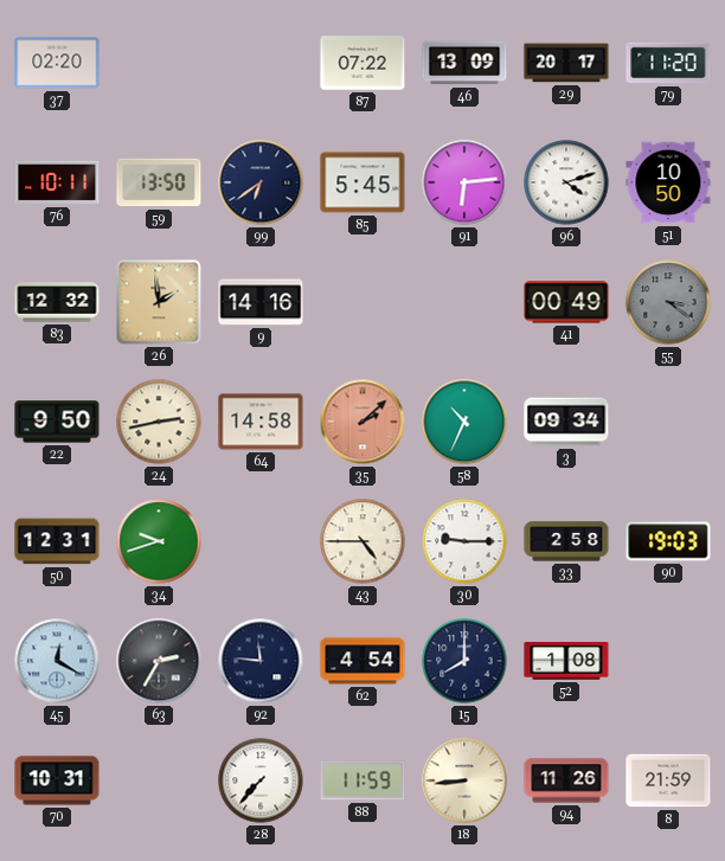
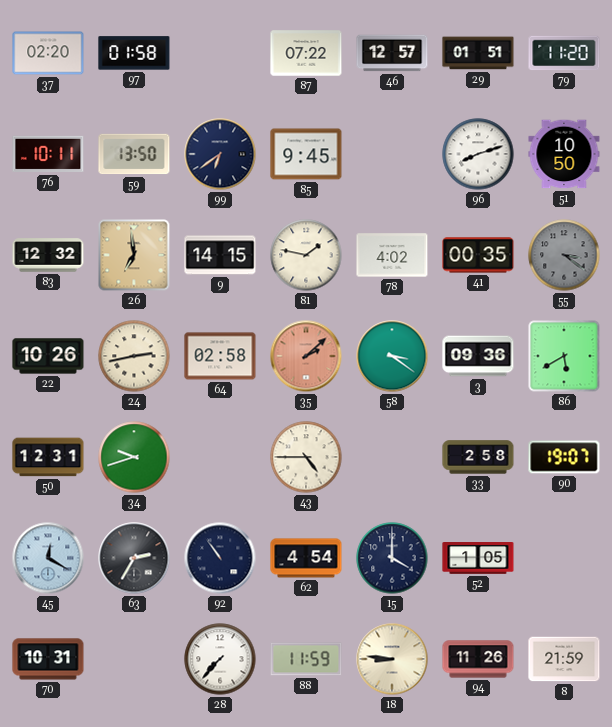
97: none -> 01:58 (134, 53)
46: 13:09 -> 12:57 (392, 53)
29: 20:17 -> 01:51 (478, 53)
85: 5:45 -> 9:45 (306, 154)
91: 6:14 -> none (464, 182)
96: 4:12 -> 8:12 (478, 154)
26: 1:59 -> 6:59 (134, 255)
9: 14:16 -> 14:15 (220, 255)
81: none -> 1:47 (306, 255)
78: none -> 4:02 (392, 255)
41: 00:49 -> 00:35 (478, 255)
22: 9:50 -> 10:26 (48, 356)
64: 14:58 -> 02:58 (220, 356)
58: 10:34 -> 3:21 (392, 356)
3: 09:34 -> 09:36 (478, 356)
86: none -> 5:40 (564, 356)
30: 9:15 -> none (464, 541)
90: 19:03 -> 19:07 (564, 457)
92: 11:46 -> 10:54 (220, 558)
15: 8:00 -> 4:00 (392, 558)
52: 1:08 -> 1:05 (478, 559)
18: 8:44 -> 8:46 (392, 659)
